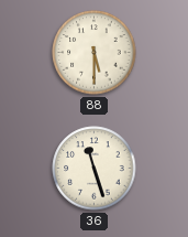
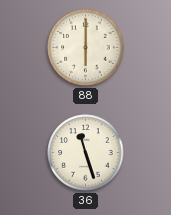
88: 5:30 -> 6:00 (86, 48)
